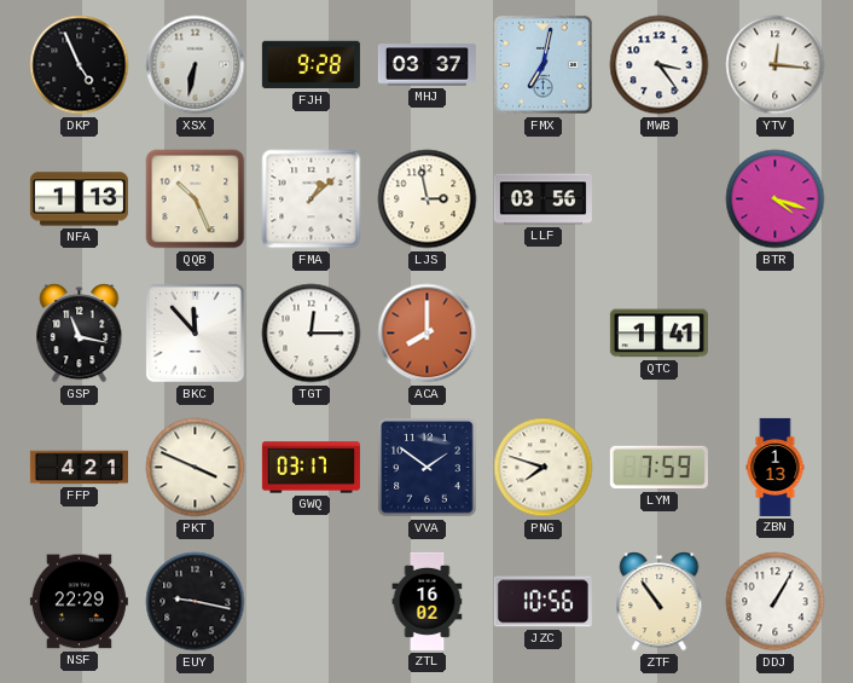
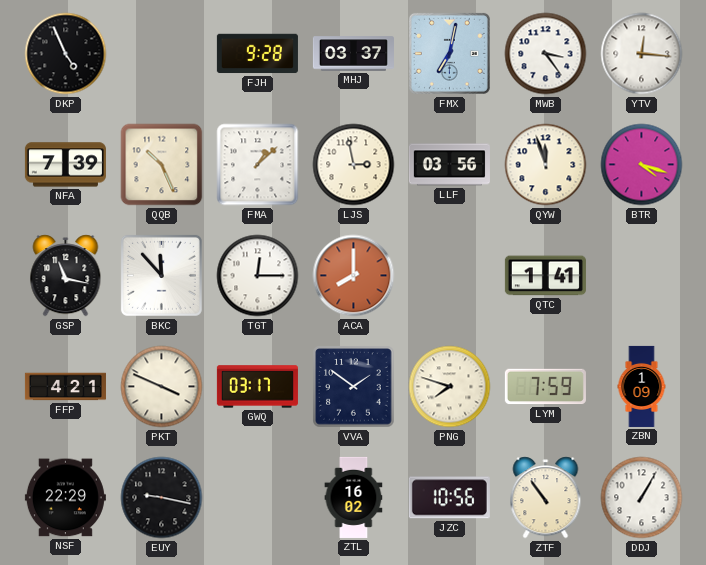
XSX: 6:32 -> none (196, 65)
NFA: 1:13 -> 7:39 (65, 165)
QYW: none -> 11:57 (546, 165)
ZBN: 1:13 -> 1:09 (642, 386)
